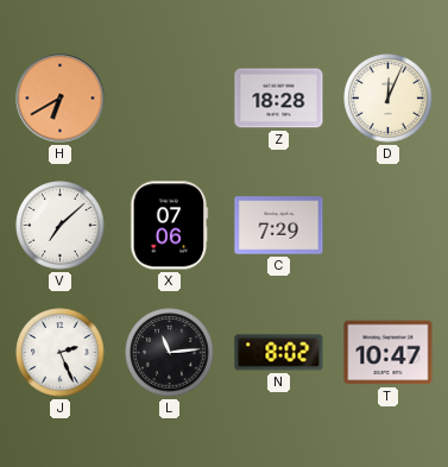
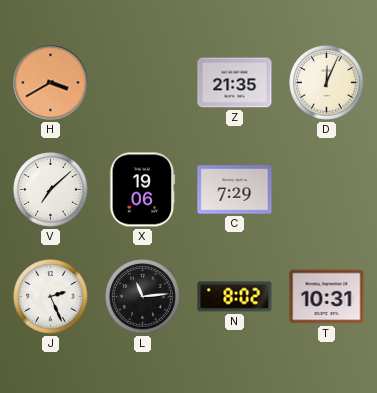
H: 6:40 -> 3:40 (51, 83)
Z: 18:28 -> 21:35 (235, 83)
X: 07:06 -> 19:06 (143, 190)
T: 10:47 -> 10:31 (327, 297)
